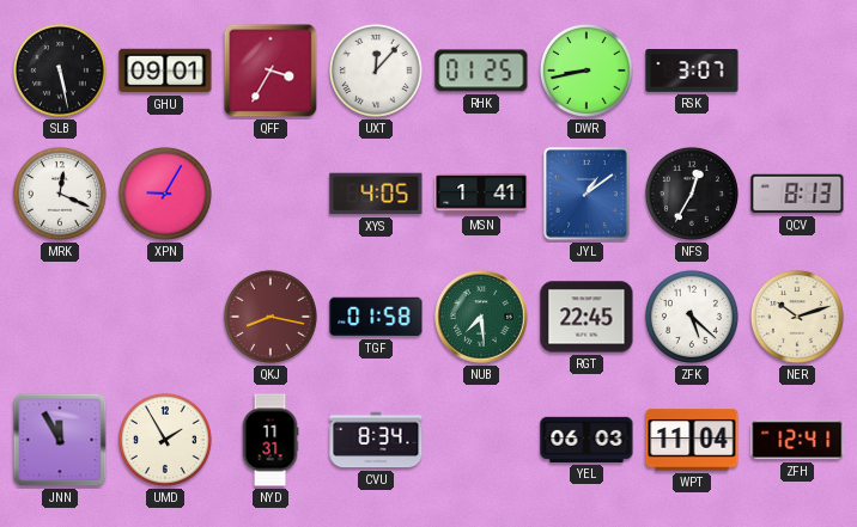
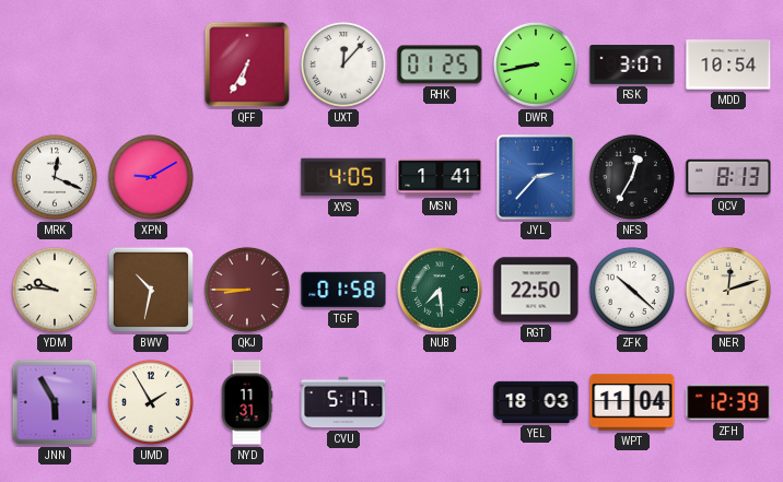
SLB: 5:28 -> none (60, 71)
GHU: 09:01 -> none (165, 71)
QFF: 3:35 -> 6:35 (247, 64)
MDD: none -> 10:54 (728, 64)
XPN: 9:05 -> 9:10 (151, 177)
JYL: 1:09 -> 2:37 (536, 178)
YDM: none -> 9:46 (55, 290)
BWV: none -> 10:32 (151, 290)
QKJ: 8:17 -> 8:45 (247, 290)
RGT: 22:45 -> 22:50 (536, 290)
ZFK: 5:22 -> 10:22 (632, 290)
NER: 10:12 -> 12:12 (728, 290)
JNN: 11:55 -> 5:55 (55, 402)
CVU: 8:34 -> 5:17 (343, 402)
YEL: 06:03 -> 18:03 (536, 402)
ZFH: 12:41 -> 12:39 (728, 402)
